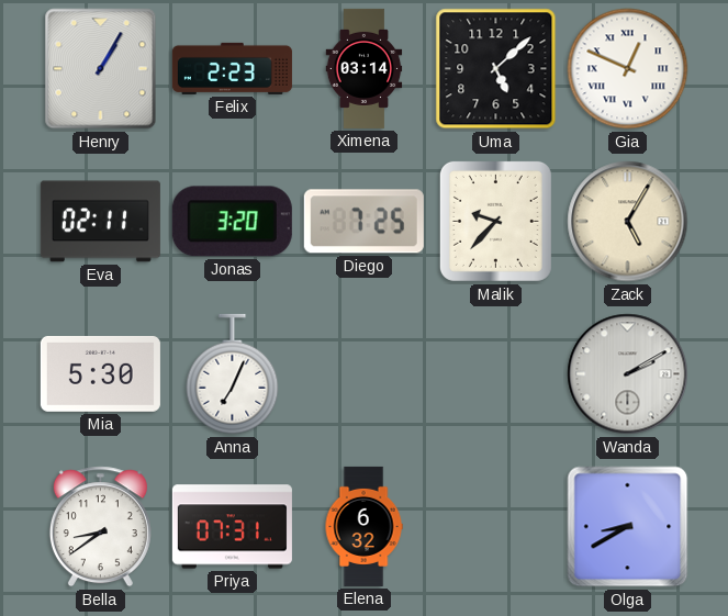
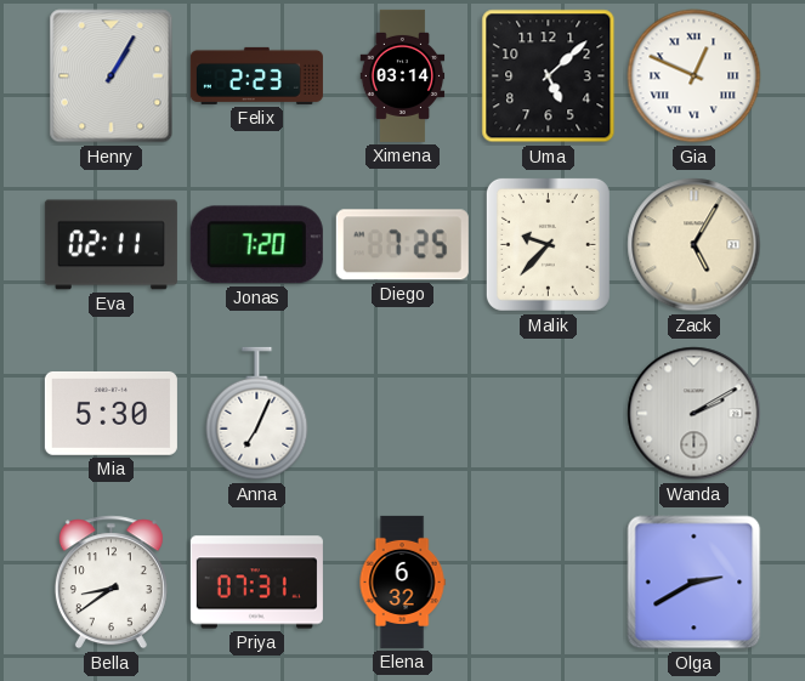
Jonas: 3:20 -> 7:20 (256, 245)
Olga: 8:40 -> 2:40 (695, 583)
